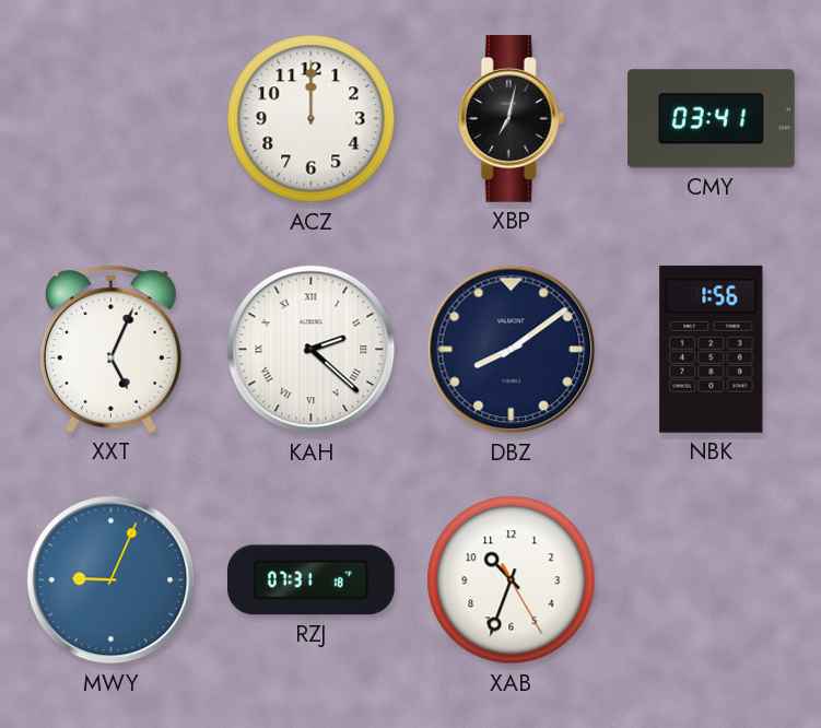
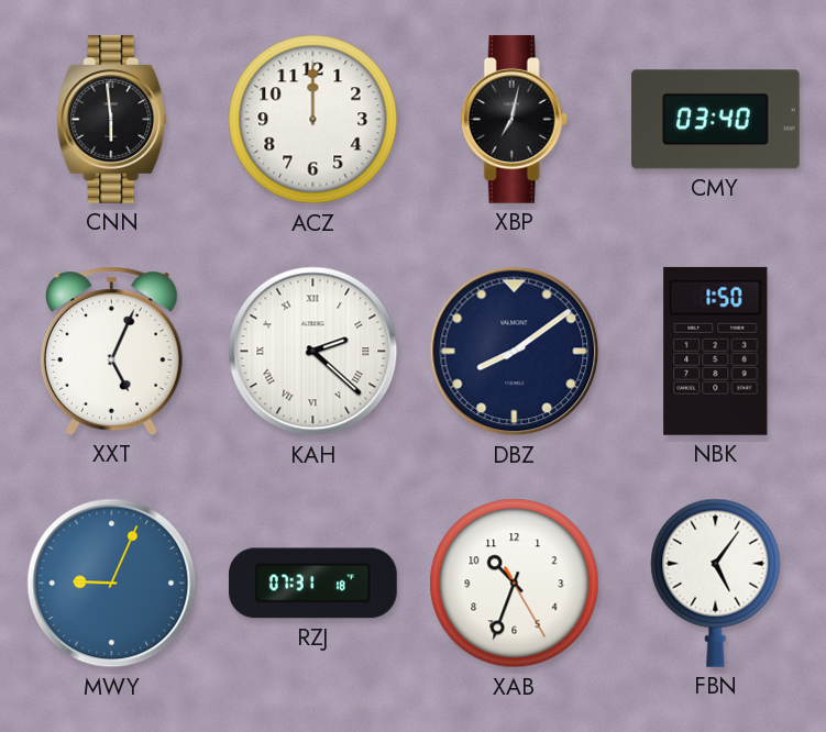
CNN: none -> 5:59 (112, 119)
CMY: 03:41 -> 03:40 (715, 120)
NBK: 1:56 -> 1:50 (716, 351)
FBN: none -> 5:06 (716, 583)
